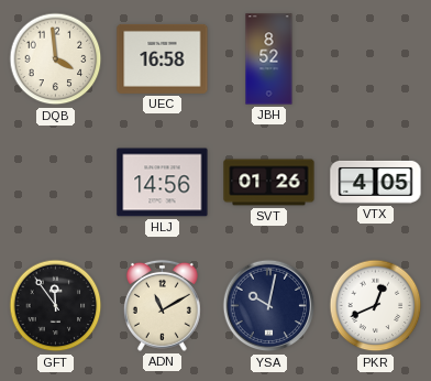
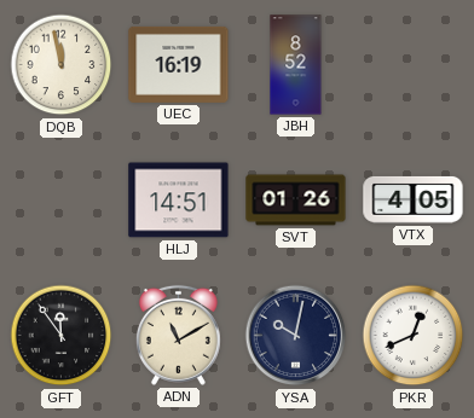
DQB: 3:59 -> 11:58 (62, 65)
UEC: 16:58 -> 16:19 (179, 64)
HLJ: 14:56 -> 14:51 (179, 201)
